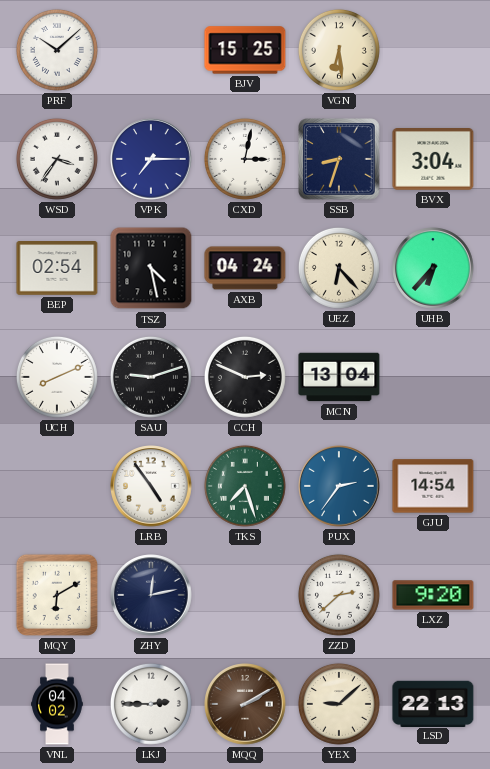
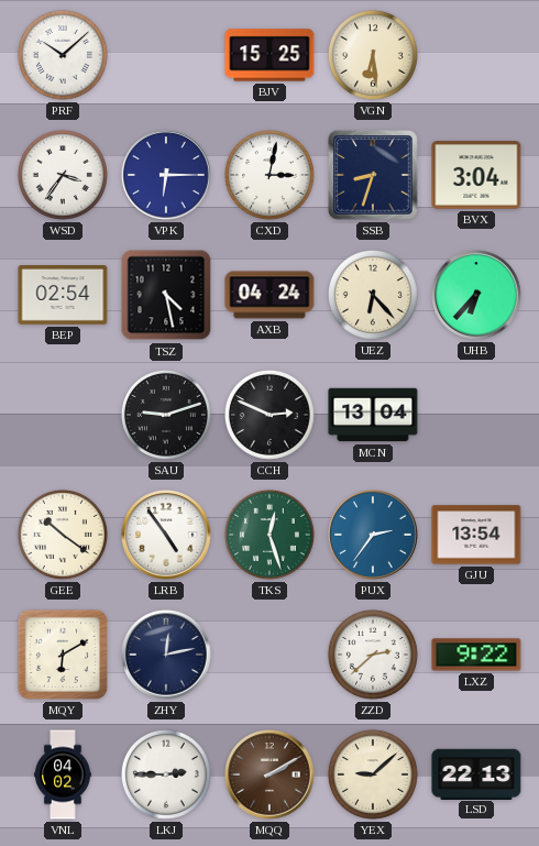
VPK: 7:15 -> 6:15 (166, 175)
UCH: 8:11 -> none (57, 377)
GEE: none -> 10:21 (63, 535)
TKS: 7:27 -> 12:27 (269, 535)
GJU: 14:54 -> 13:54 (476, 535)
LXZ: 9:20 -> 9:22 (476, 655)
